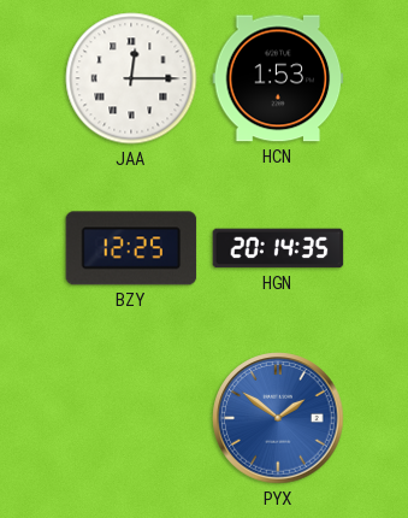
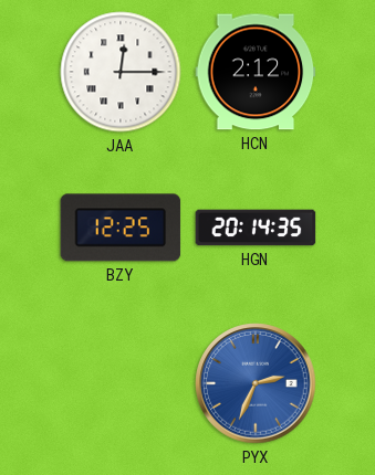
HCN: 1:53 -> 2:12 (256, 72)
PYX: 1:51 -> 2:34 (256, 383)
